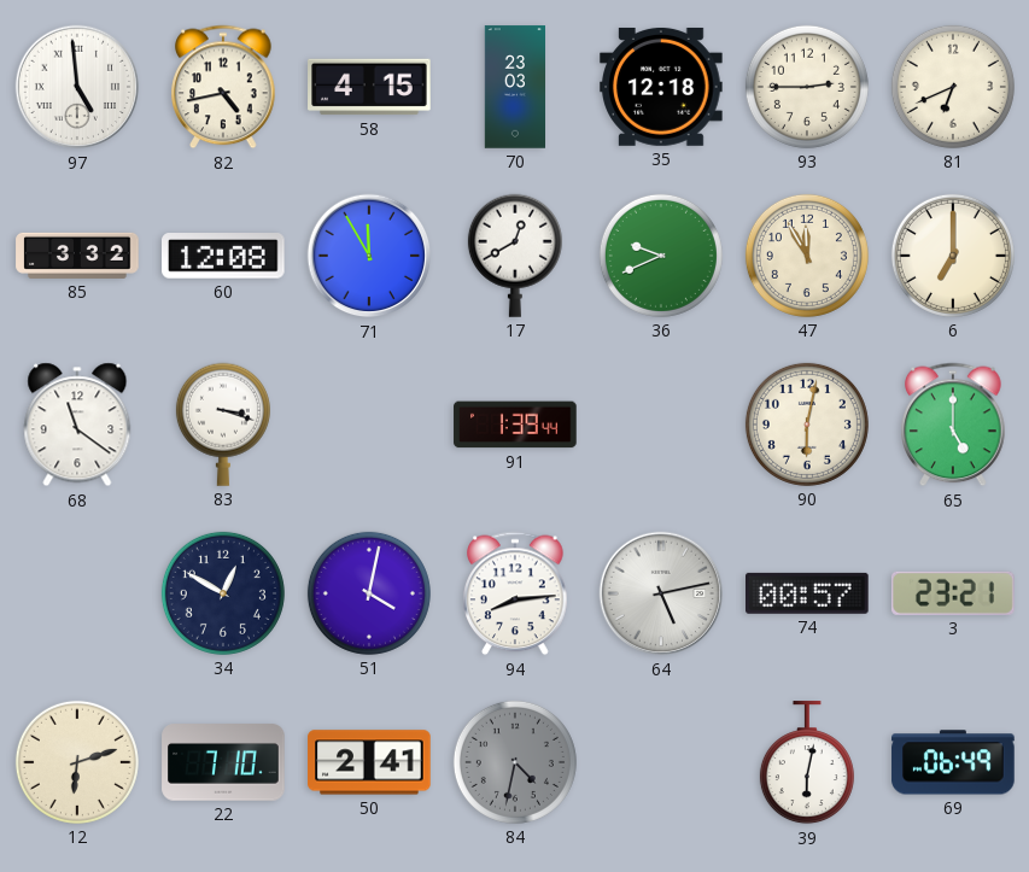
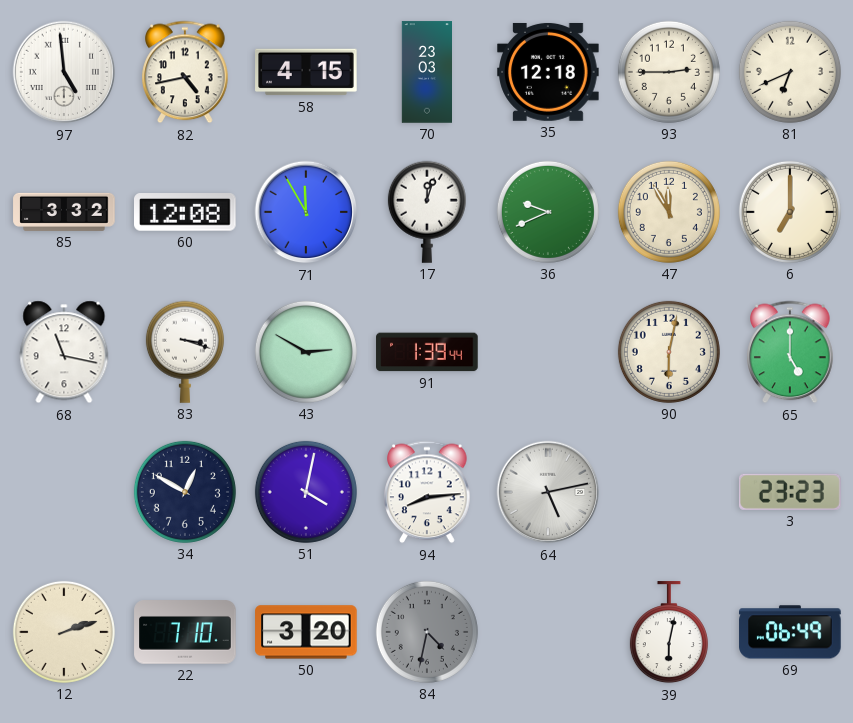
17: 12:40 -> 12:03 (427, 212)
68: 11:21 -> 11:17 (64, 352)
43: none -> 2:50 (306, 352)
74: 00:57 -> none (808, 593)
3: 23:21 -> 23:23 (790, 492)
12: 6:12 -> 2:12 (64, 632)
50: 2:41 -> 3:20 (306, 632)
